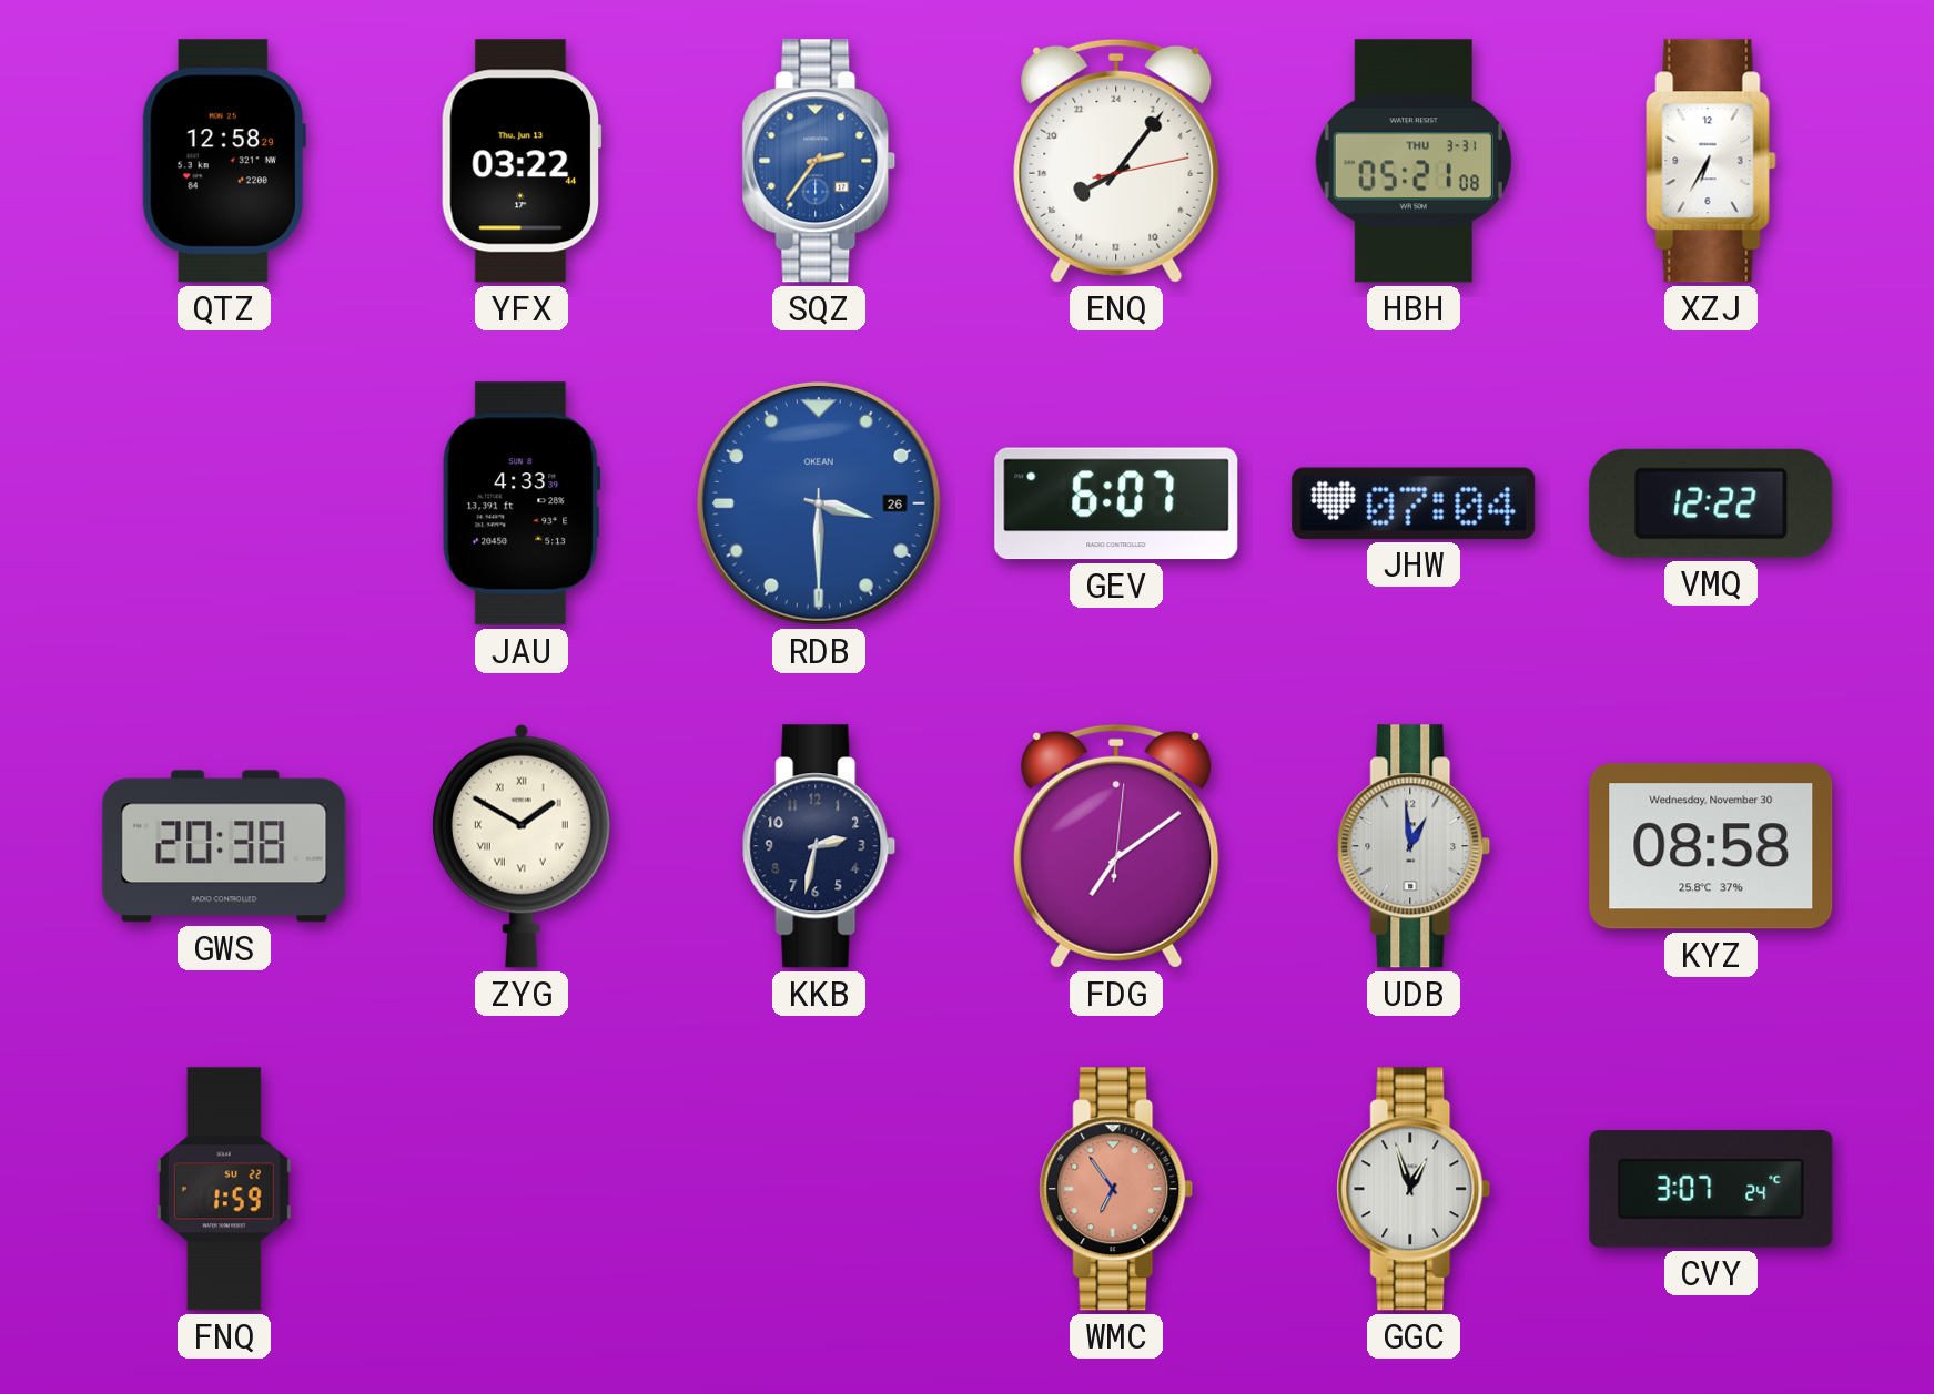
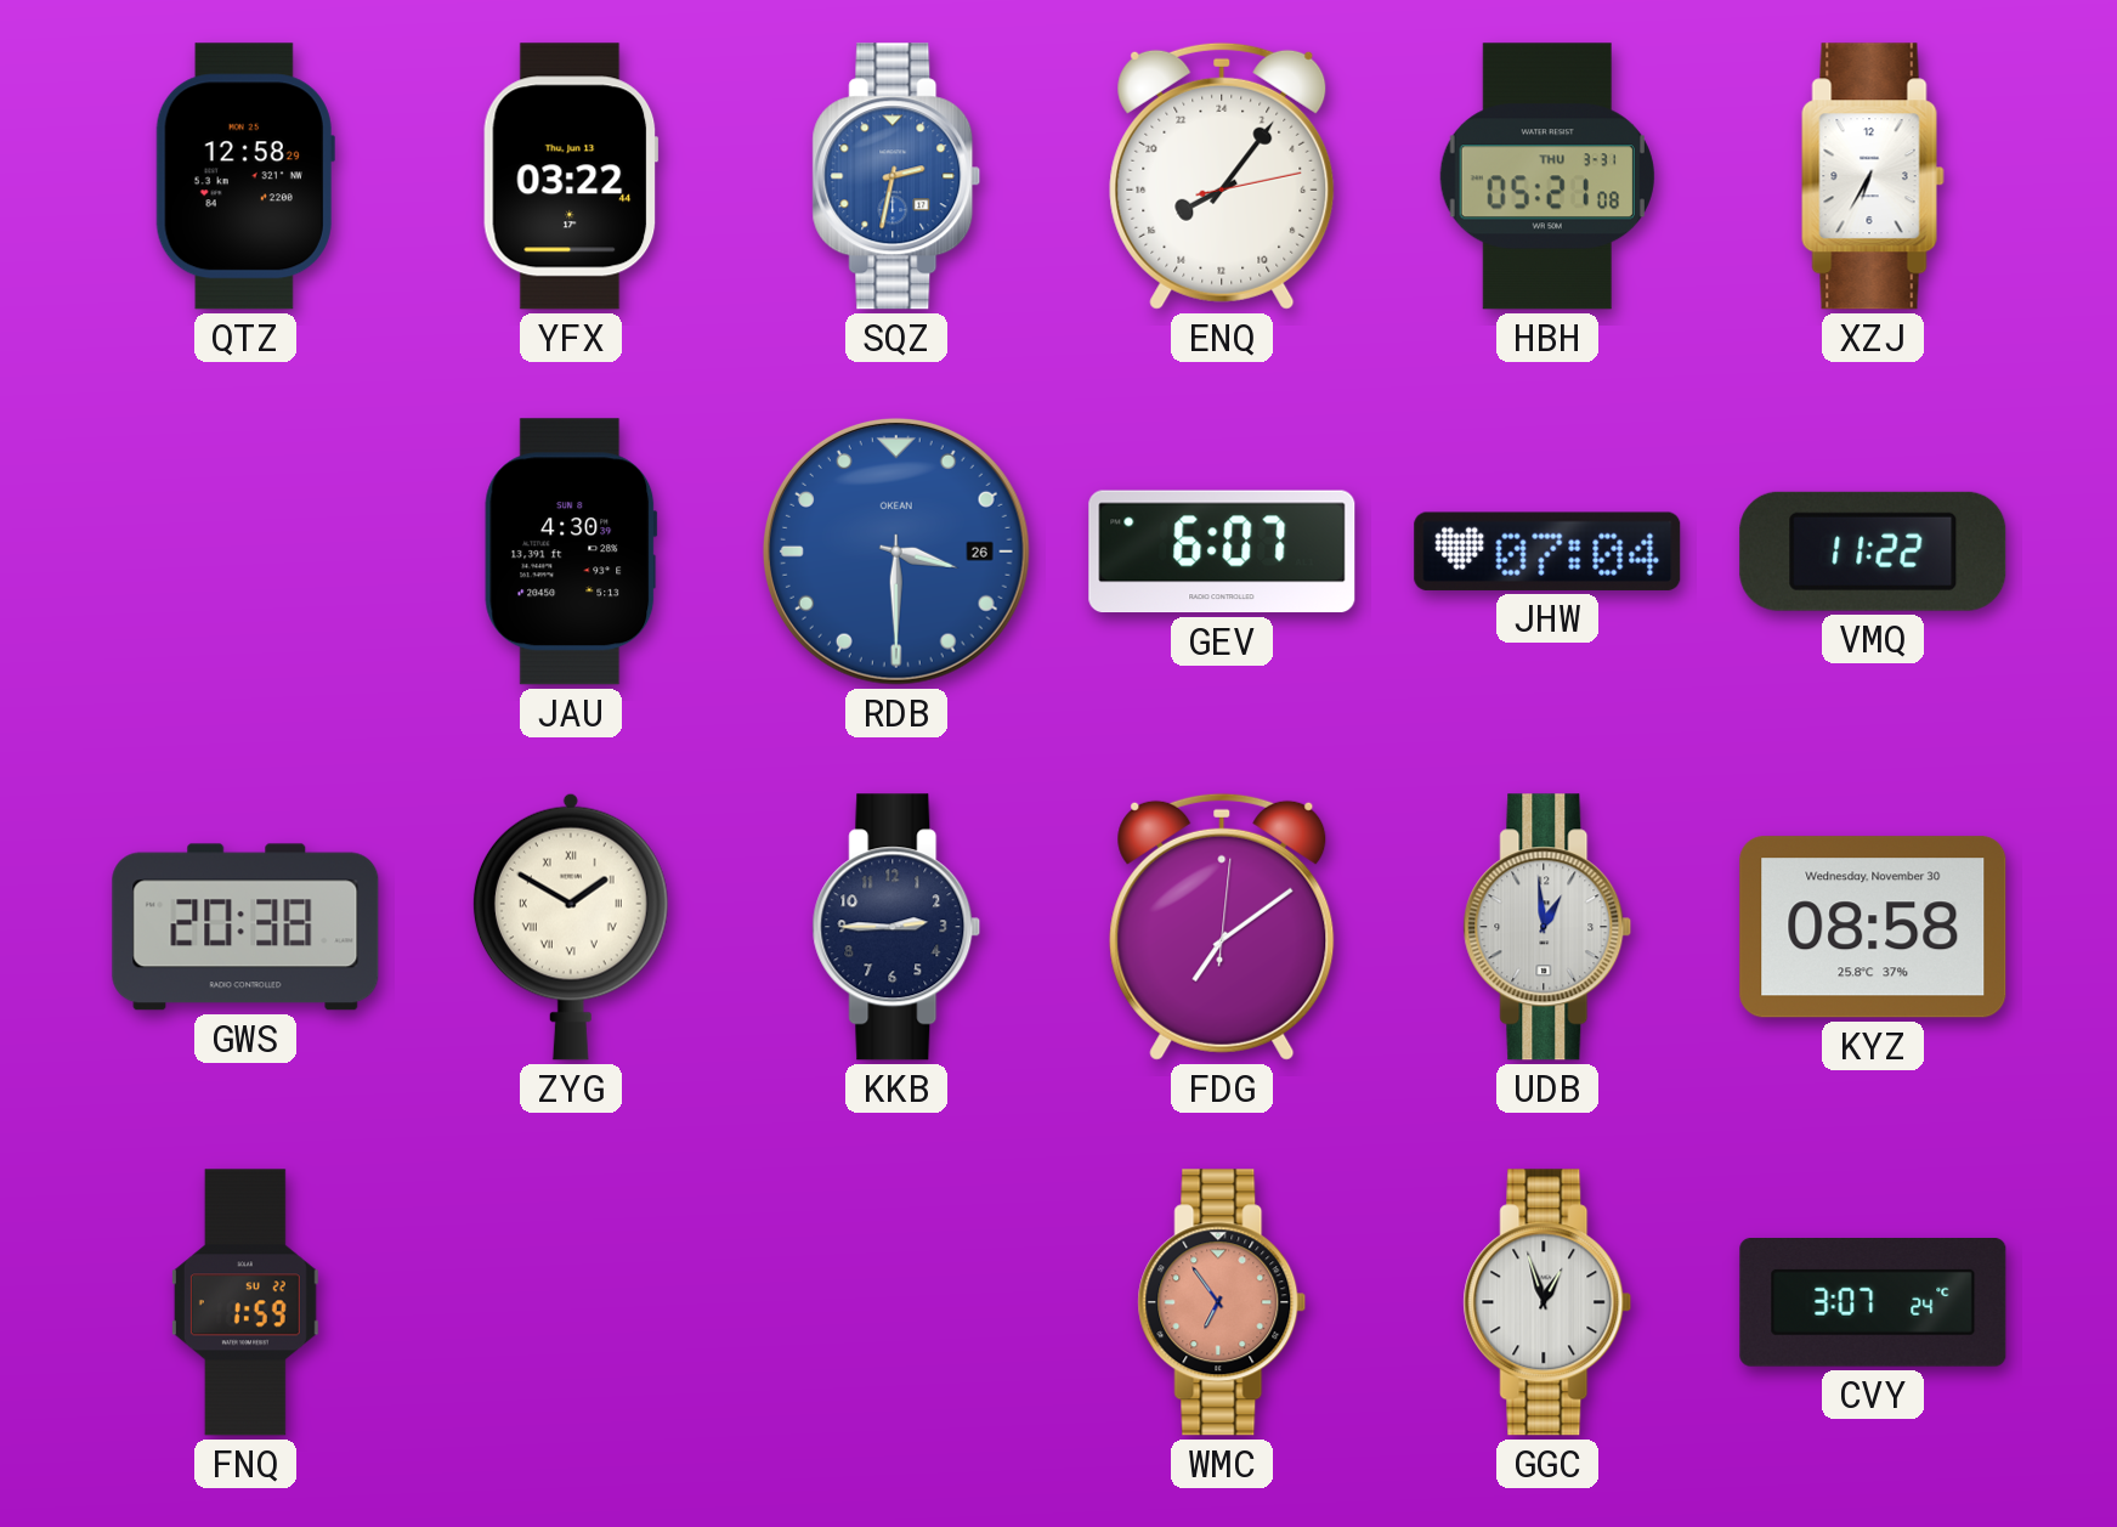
SQZ: 2:36 -> 2:32 (896, 176)
JAU: 4:33 -> 4:30 (571, 552)
VMQ: 12:22 -> 11:22 (1873, 552)
KKB: 2:32 -> 2:45 (896, 927)
